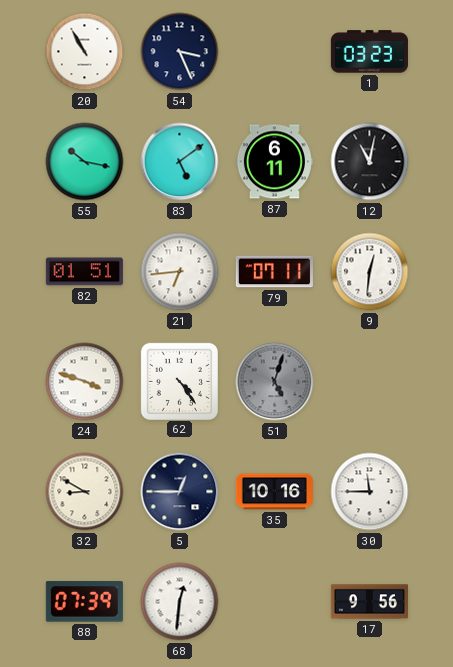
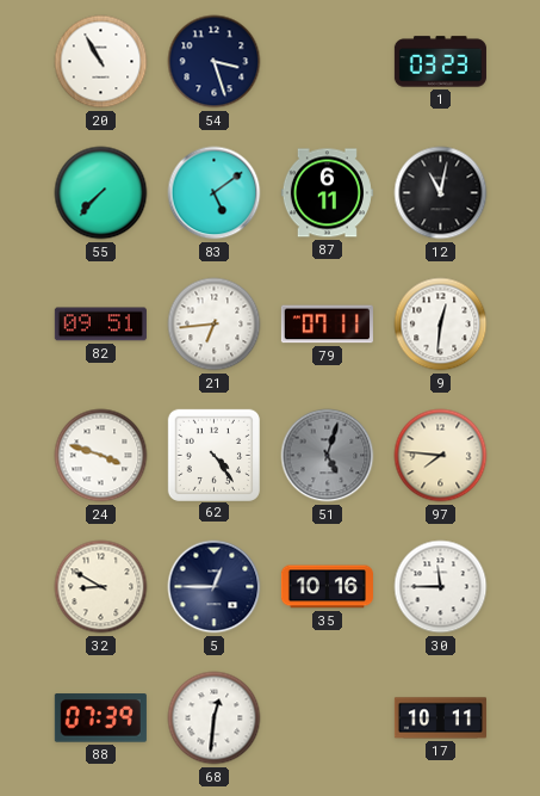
54: 3:26 -> 3:27 (215, 62)
55: 10:17 -> 7:37 (101, 193)
82: 01:51 -> 09:51 (100, 325)
97: none -> 7:46 (441, 456)
17: 9:56 -> 10:11 (440, 718)
